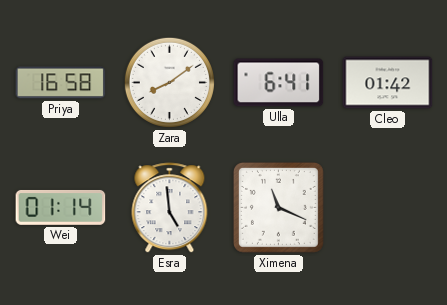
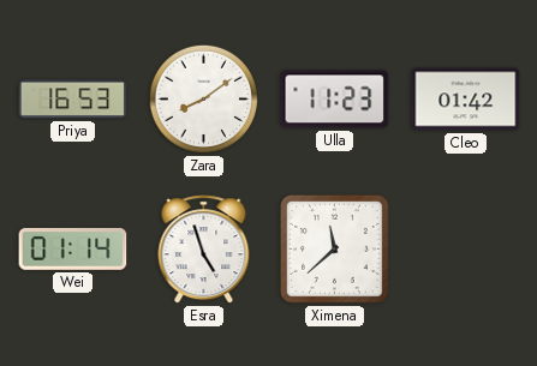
Priya: 16:58 -> 16:53 (73, 100)
Ulla: 6:41 -> 11:23 (335, 100)
Esra: 4:59 -> 4:57 (204, 250)
Ximena: 11:19 -> 11:38 (334, 248)
